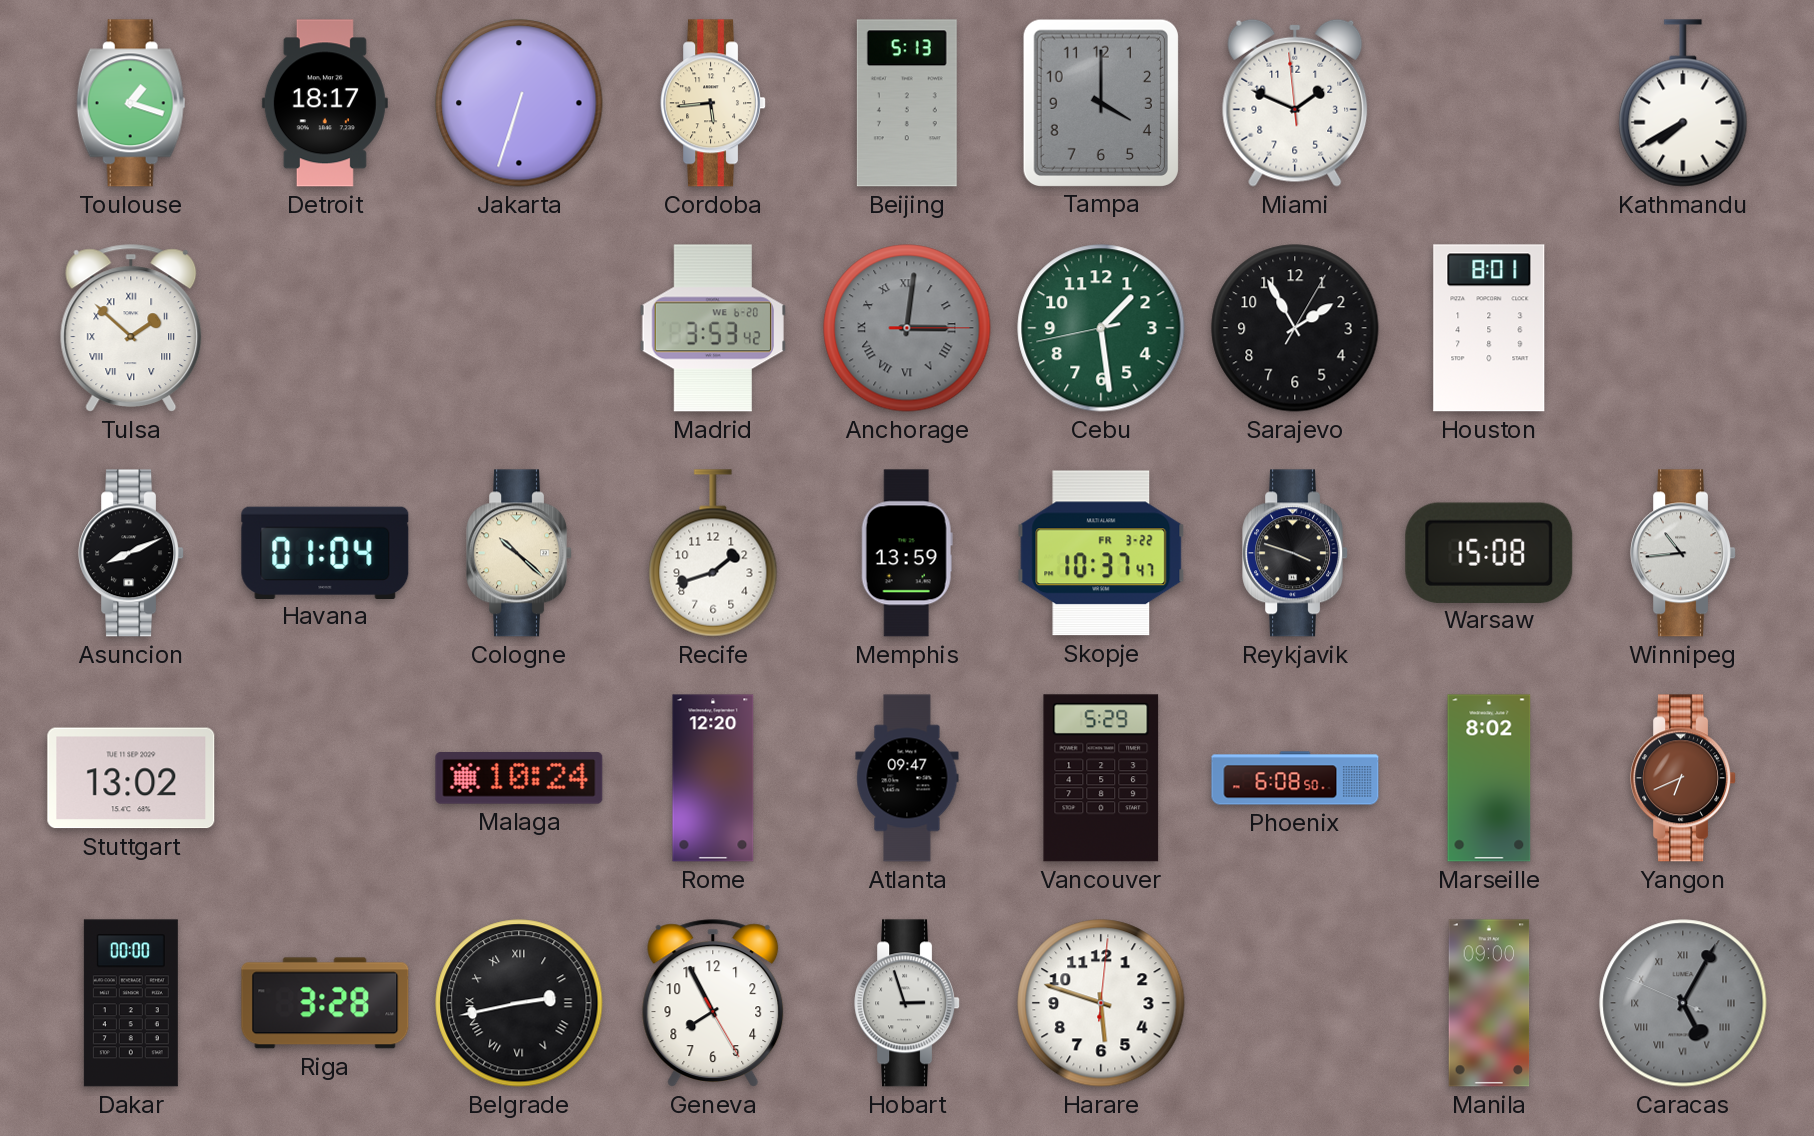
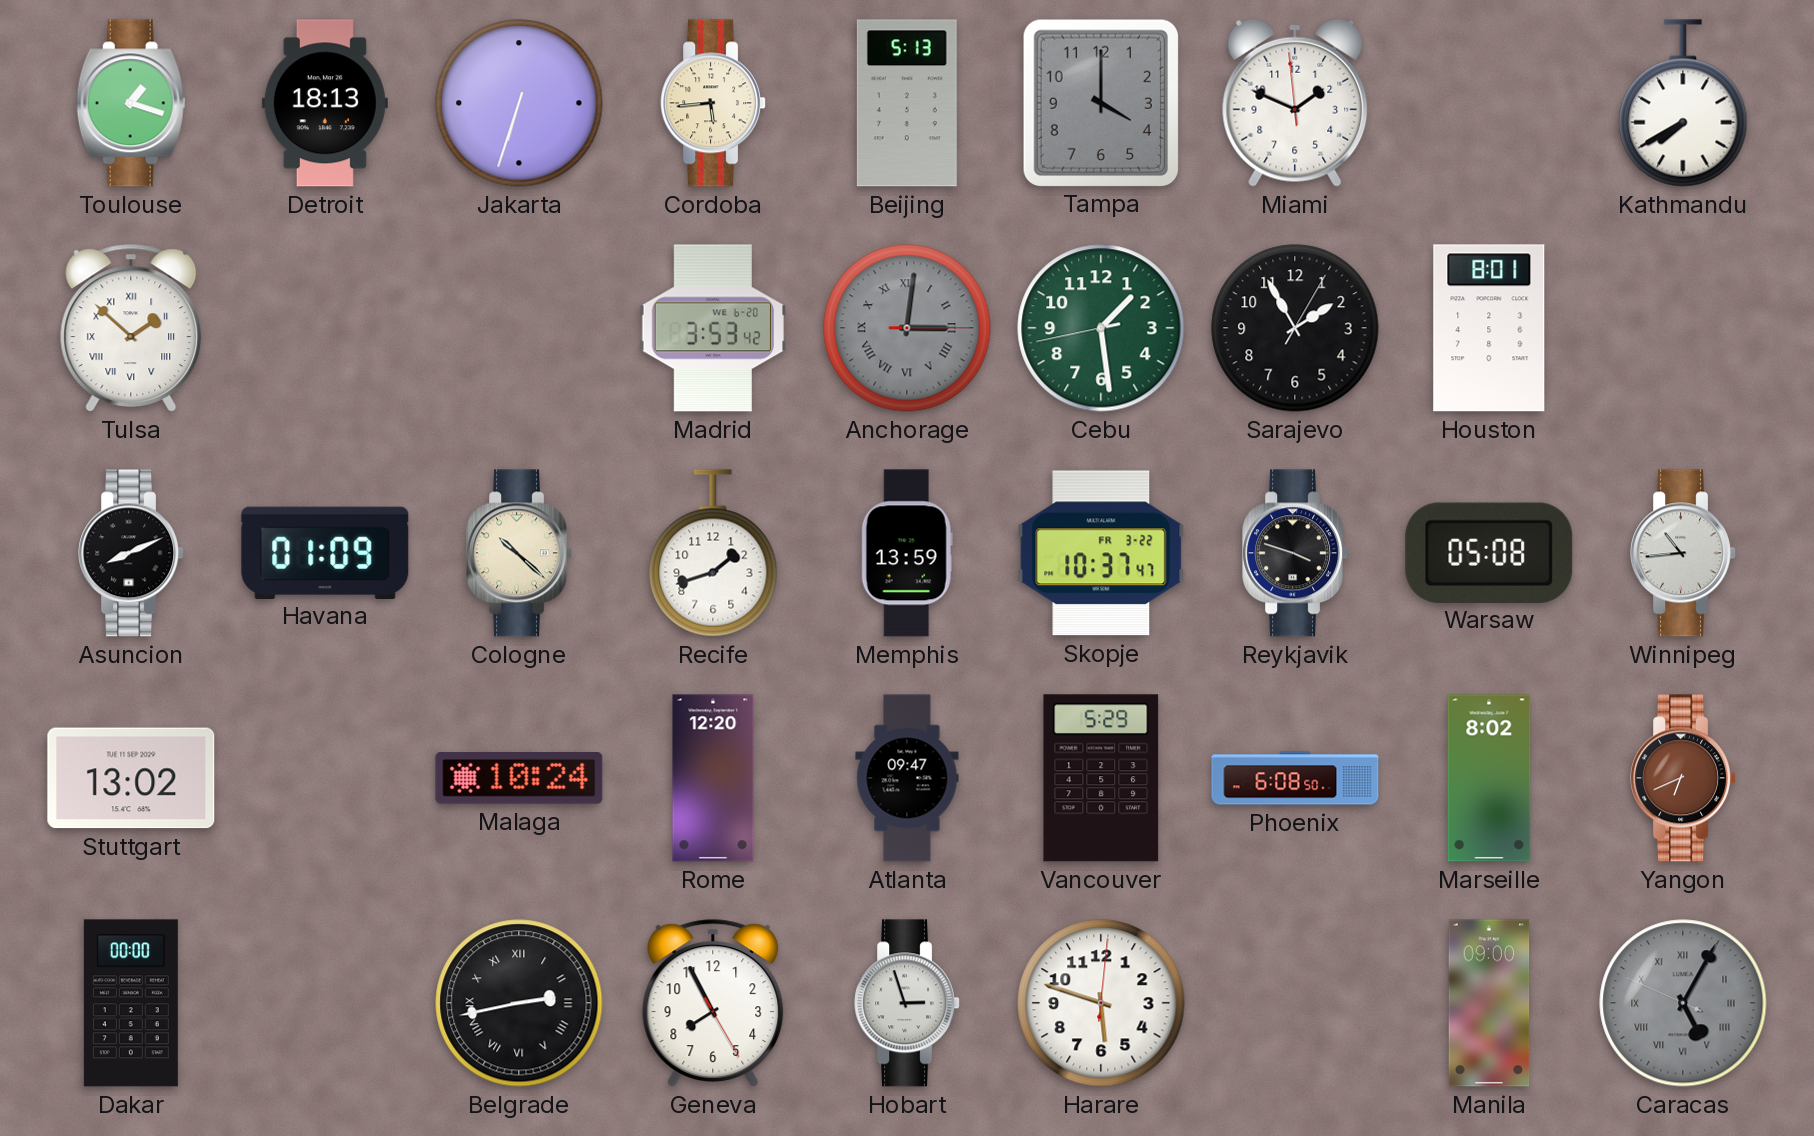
Detroit: 18:17 -> 18:13 (325, 103)
Havana: 01:04 -> 01:09 (325, 552)
Warsaw: 15:08 -> 05:08 (1489, 552)
Riga: 3:28 -> none (325, 1003)
